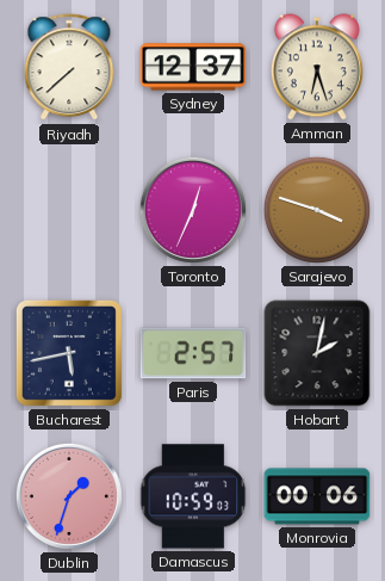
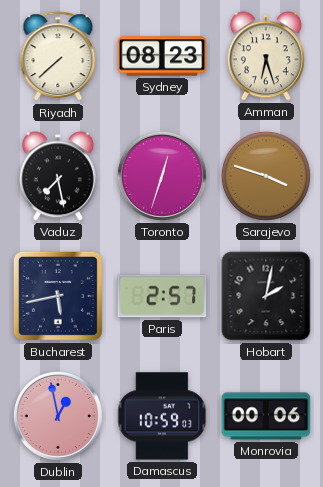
Sydney: 12:37 -> 08:23 (162, 56)
Vaduz: none -> 7:28 (58, 176)
Toronto: 12:34 -> 12:33 (162, 176)
Dublin: 1:33 -> 12:58 (58, 416)
